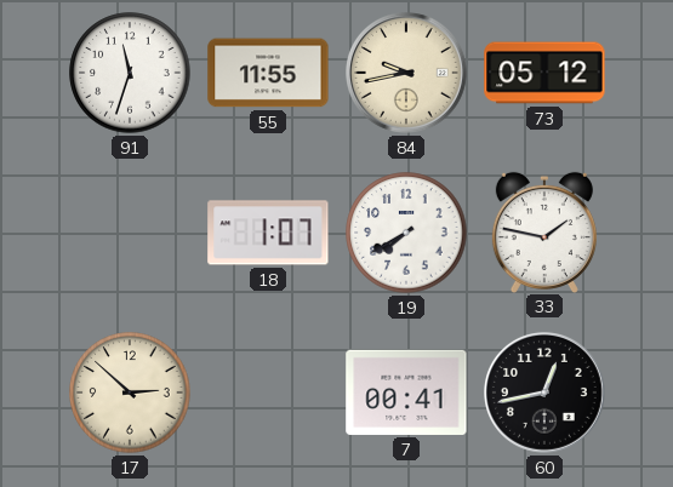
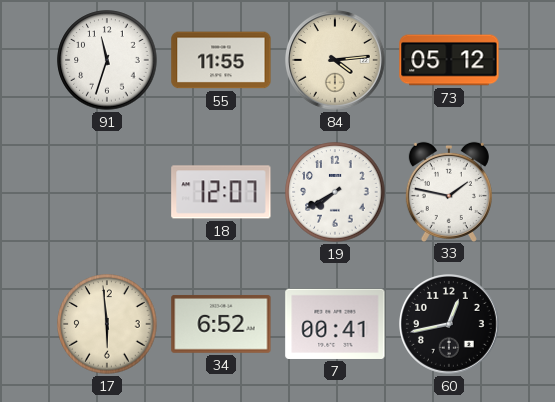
84: 9:43 -> 4:14 (336, 61)
18: 1:07 -> 12:07 (221, 192)
17: 2:52 -> 5:59 (107, 324)
34: none -> 6:52 (221, 324)
